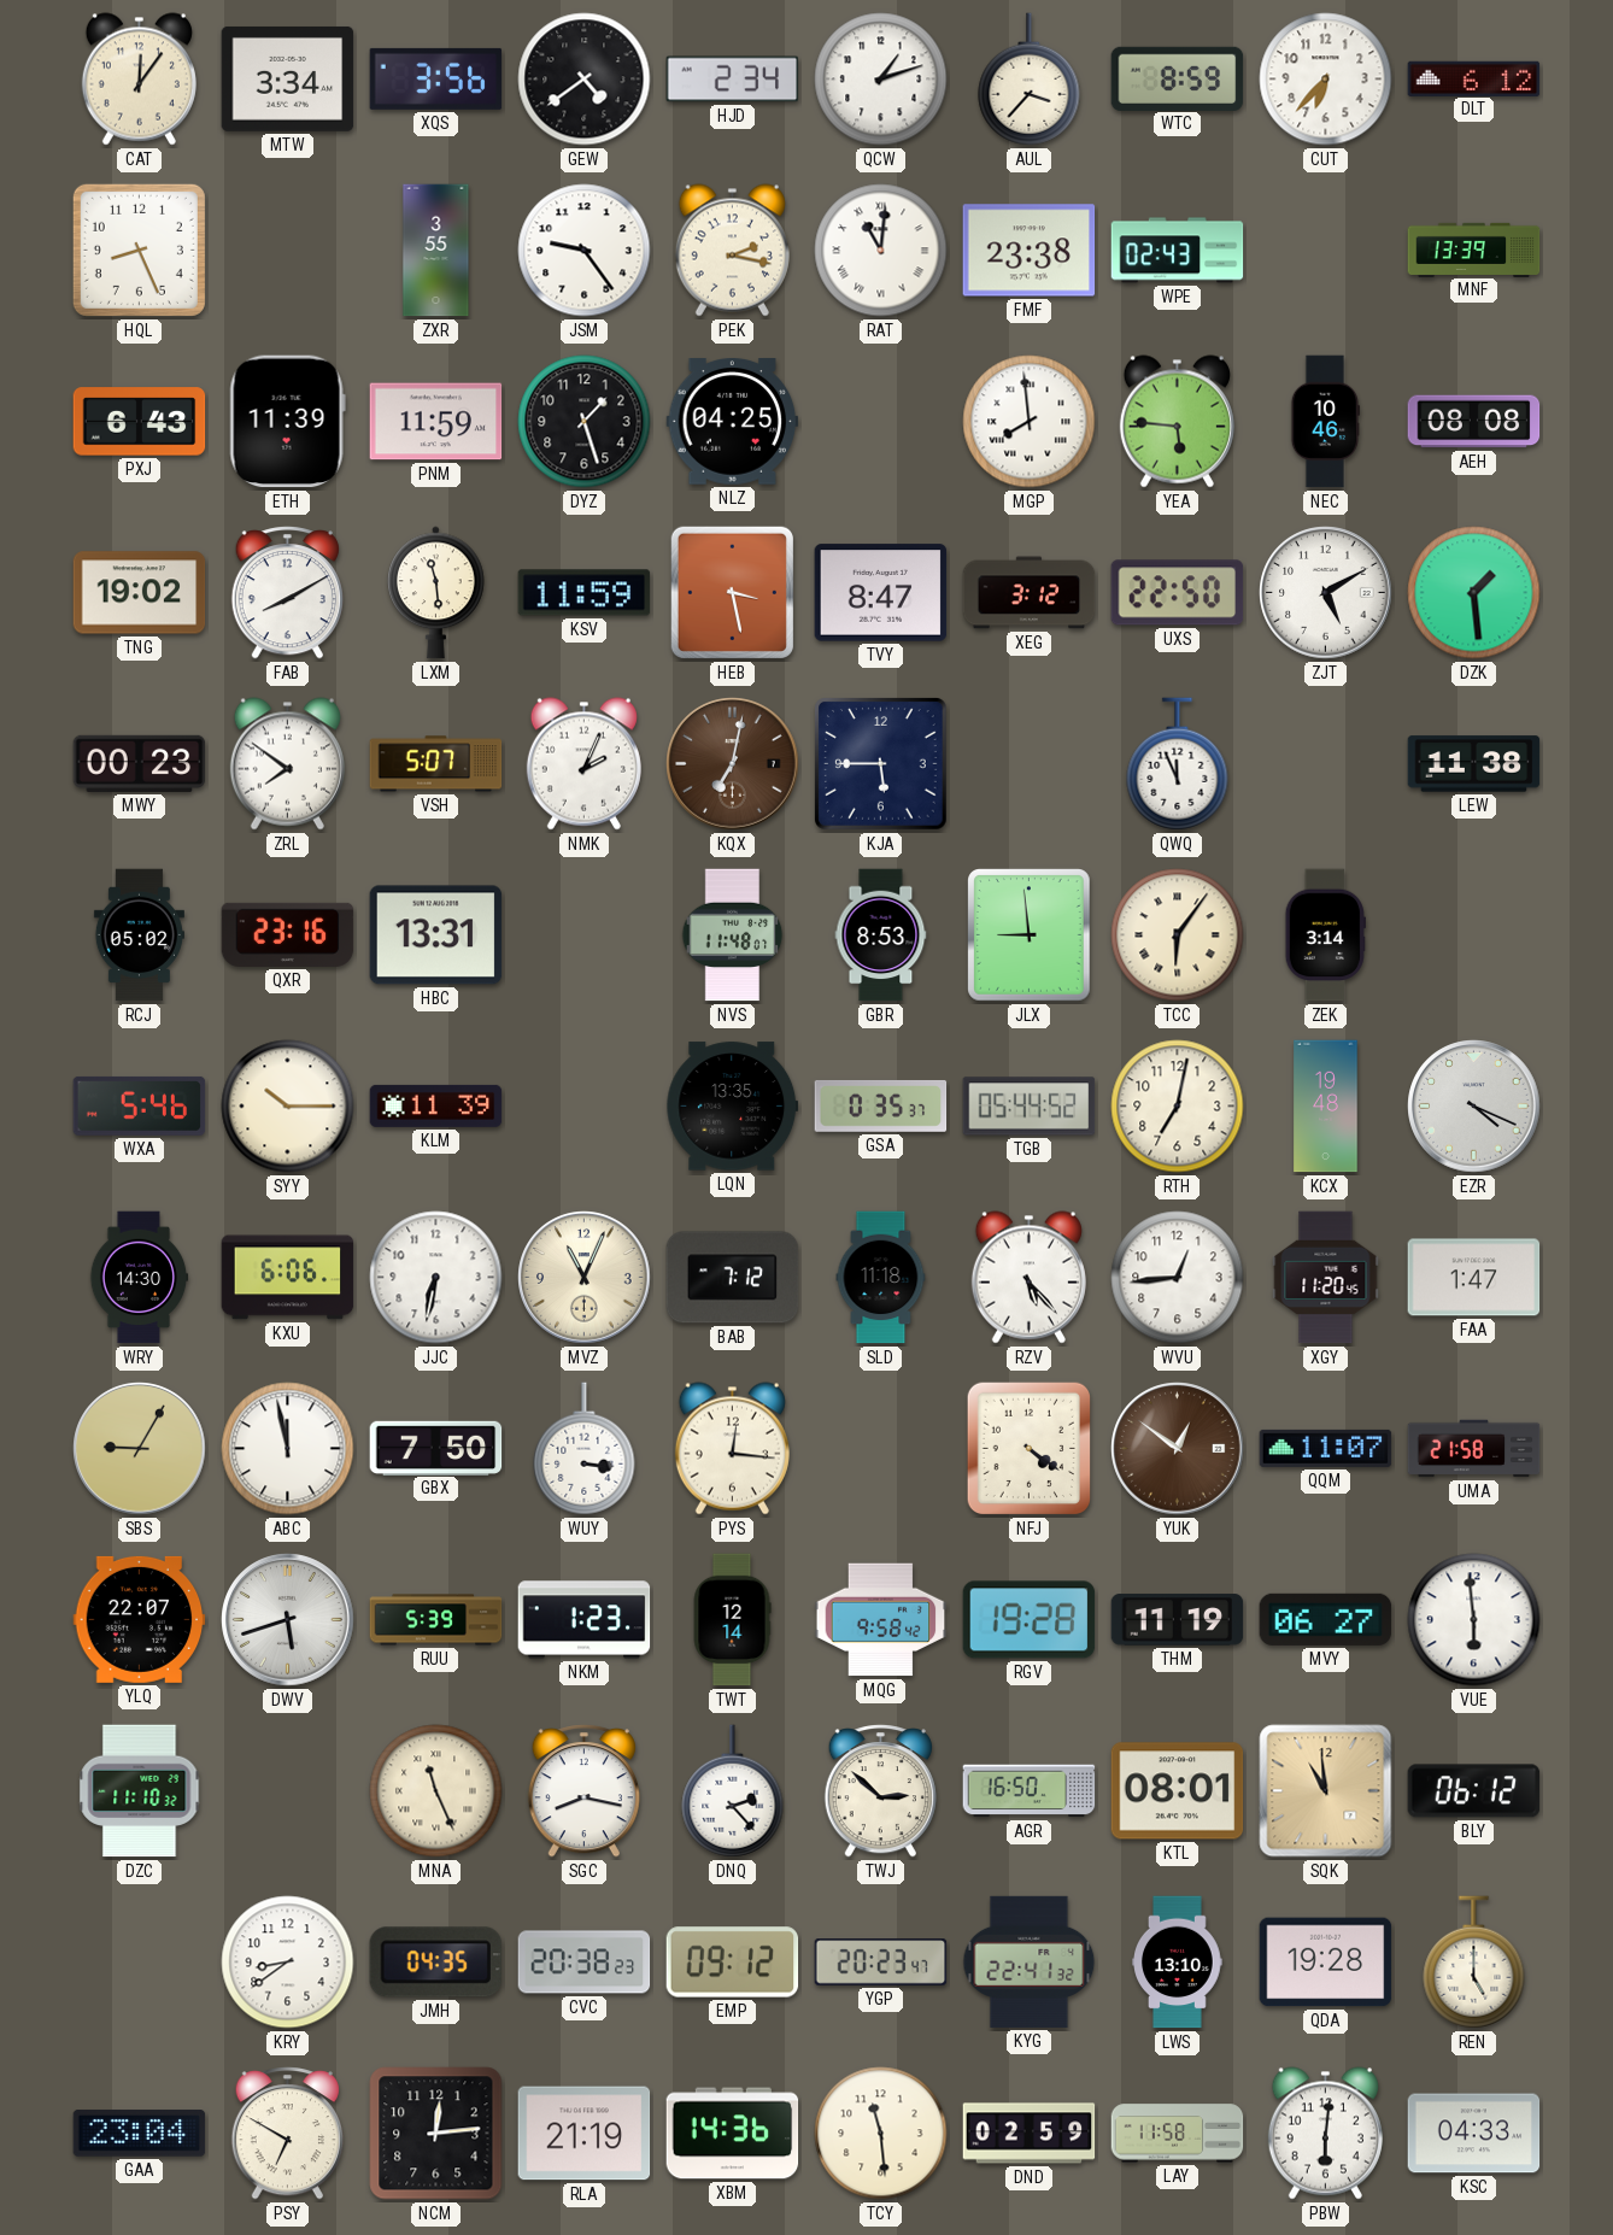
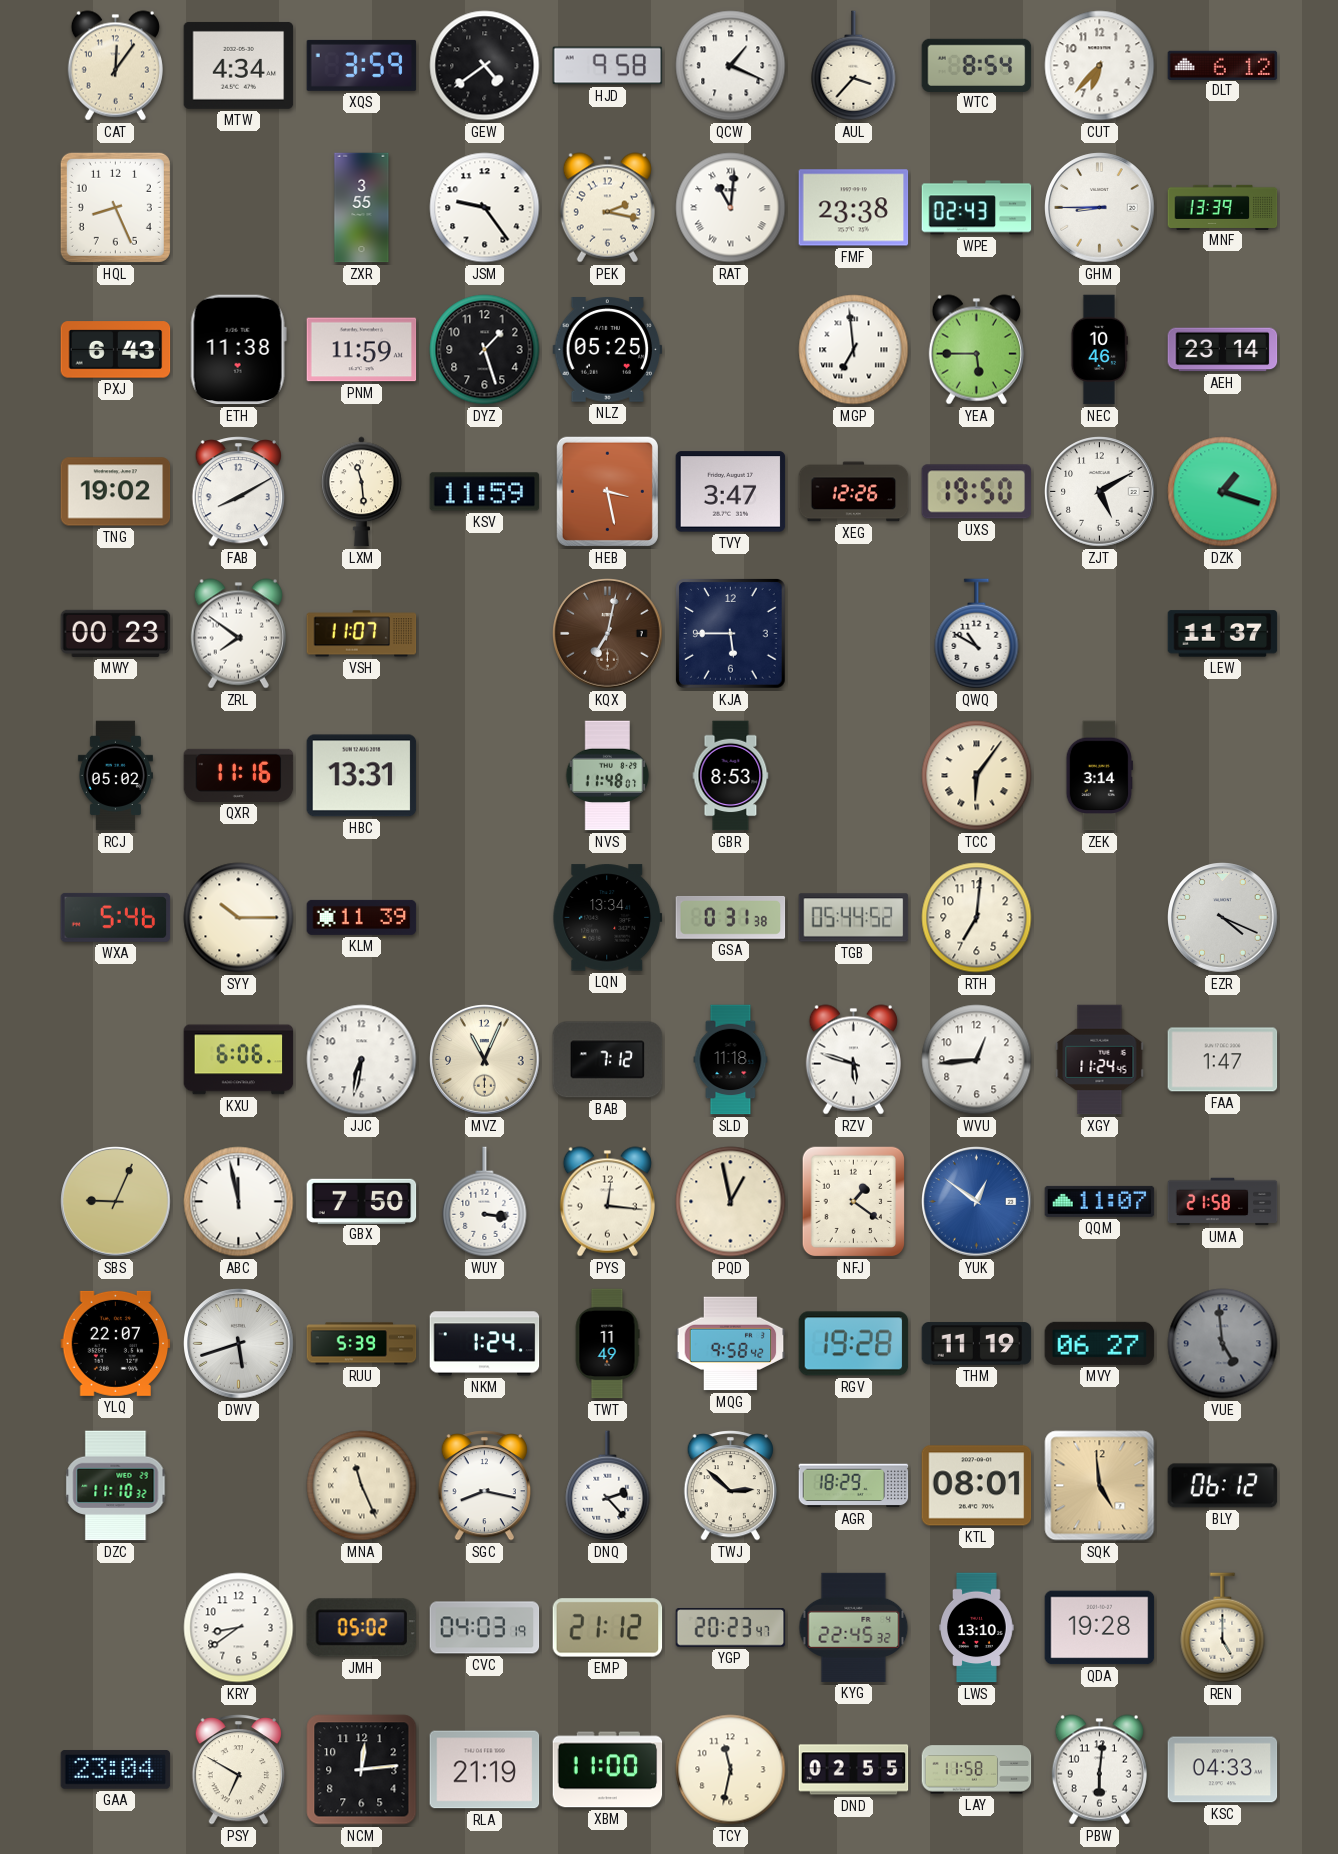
MTW: 3:34 -> 4:34 (239, 65)
XQS: 3:56 -> 3:59 (362, 65)
HJD: 2:34 -> 9:58 (608, 66)
QCW: 1:12 -> 1:19 (731, 66)
WTC: 8:59 -> 8:54 (977, 65)
GHM: none -> 8:45 (1100, 208)
ETH: 11:39 -> 11:38 (238, 350)
NLZ: 04:25 -> 05:25 (608, 350)
MGP: 7:59 -> 6:59 (854, 350)
YEA: 5:46 -> 5:45 (976, 350)
AEH: 08:08 -> 23:14 (1223, 350)
TVY: 8:47 -> 3:47 (731, 492)
XEG: 3:12 -> 12:26 (854, 492)
UXS: 22:50 -> 19:50 (977, 492)
DZK: 1:29 -> 1:18 (1223, 492)
VSH: 5:07 -> 11:07 (362, 634)
NMK: 2:04 -> none (583, 764)
QWQ: 11:56 -> 10:50 (977, 634)
LEW: 11:38 -> 11:37 (1223, 634)
QXR: 23:16 -> 11:16 (239, 775)
JLX: 8:59 -> none (1030, 935)
LQN: 13:35 -> 13:34 (608, 918)
GSA: 0:35 -> 0:31 (731, 917)
RTH: 7:02 -> 7:01 (977, 918)
KCX: 19:48 -> none (1326, 1107)
WRY: 14:30 -> none (139, 1278)
RZV: 5:23 -> 5:48 (853, 1060)
XGY: 11:20 -> 11:24 (1100, 1060)
SBS: 9:05 -> 9:04 (116, 1202)
PQD: none -> 12:58 (731, 1202)
NFJ: 4:21 -> 1:21 (853, 1202)
YUK dial: brown -> blue (977, 1202)
NKM: 1:23 -> 1:24 (485, 1344)
TWT: 12:14 -> 11:49 (607, 1344)
VUE: 5:59 -> 4:59 (1223, 1344)
VUE dial: white -> grey (1223, 1344)
AGR: 16:50 -> 18:29 (854, 1486)
SQK: 10:59 -> 4:59 (1100, 1486)
JMH: 04:35 -> 05:02 (361, 1628)
CVC: 20:38 -> 04:03 (485, 1628)
EMP: 09:12 -> 21:12 (608, 1628)
KYG: 22:41 -> 22:45 (854, 1627)
XBM: 14:36 -> 11:00 (608, 1770)
TCY: 11:29 -> 11:32 (731, 1770)
DND: 02:59 -> 02:55 (854, 1770)
